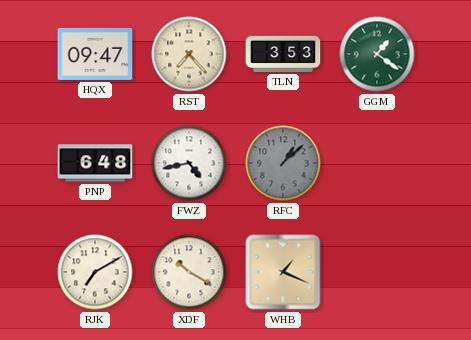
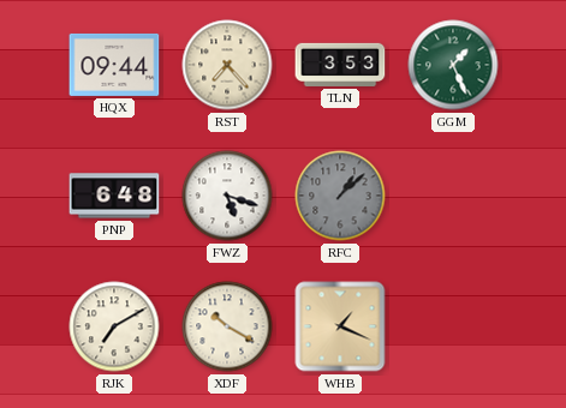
HQX: 09:47 -> 09:44 (114, 65)
GGM: 1:21 -> 1:26 (453, 65)
FWZ: 4:43 -> 5:18 (227, 196)
